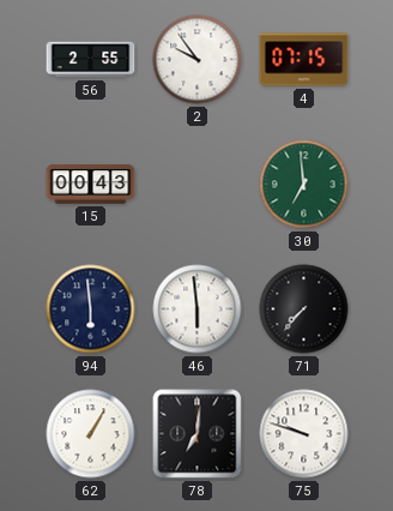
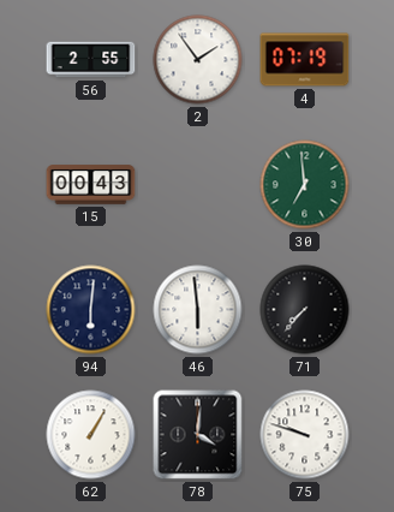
2: 9:54 -> 1:54 (198, 60)
4: 07:15 -> 07:19 (305, 60)
94: 5:59 -> 6:01 (91, 310)
78: 7:01 -> 4:01 (198, 435)
